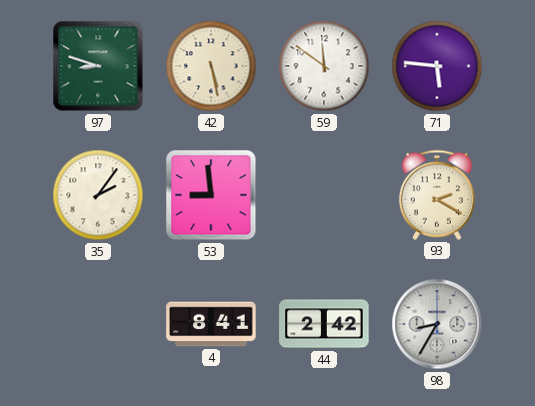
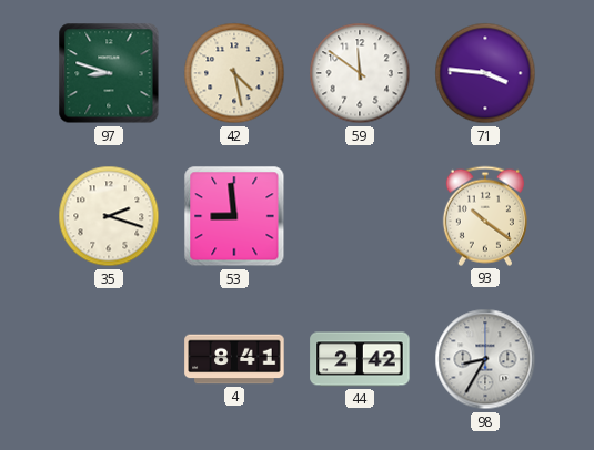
42: 5:28 -> 4:28 (234, 73)
71: 5:46 -> 3:46 (485, 73)
35: 2:06 -> 2:18 (109, 216)
93: 2:20 -> 10:21 (485, 216)
